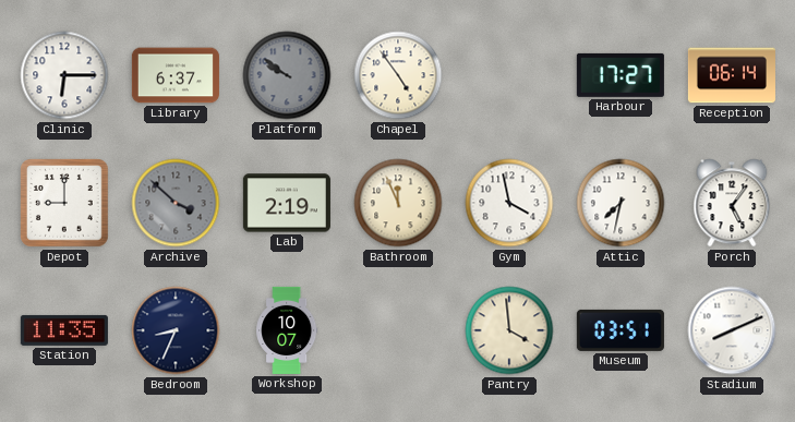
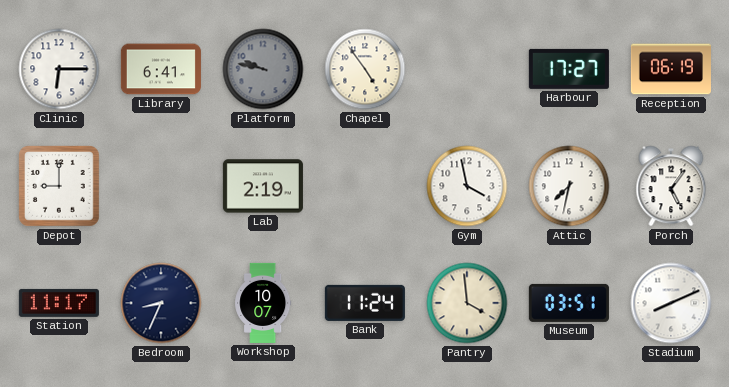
Library: 6:37 -> 6:41 (161, 69)
Platform: 9:51 -> 9:47 (263, 69)
Reception: 06:14 -> 06:19 (671, 69)
Archive: 3:52 -> none (176, 203)
Bathroom: 11:56 -> none (398, 203)
Station: 11:35 -> 11:17 (59, 303)
Bank: none -> 11:24 (365, 303)
